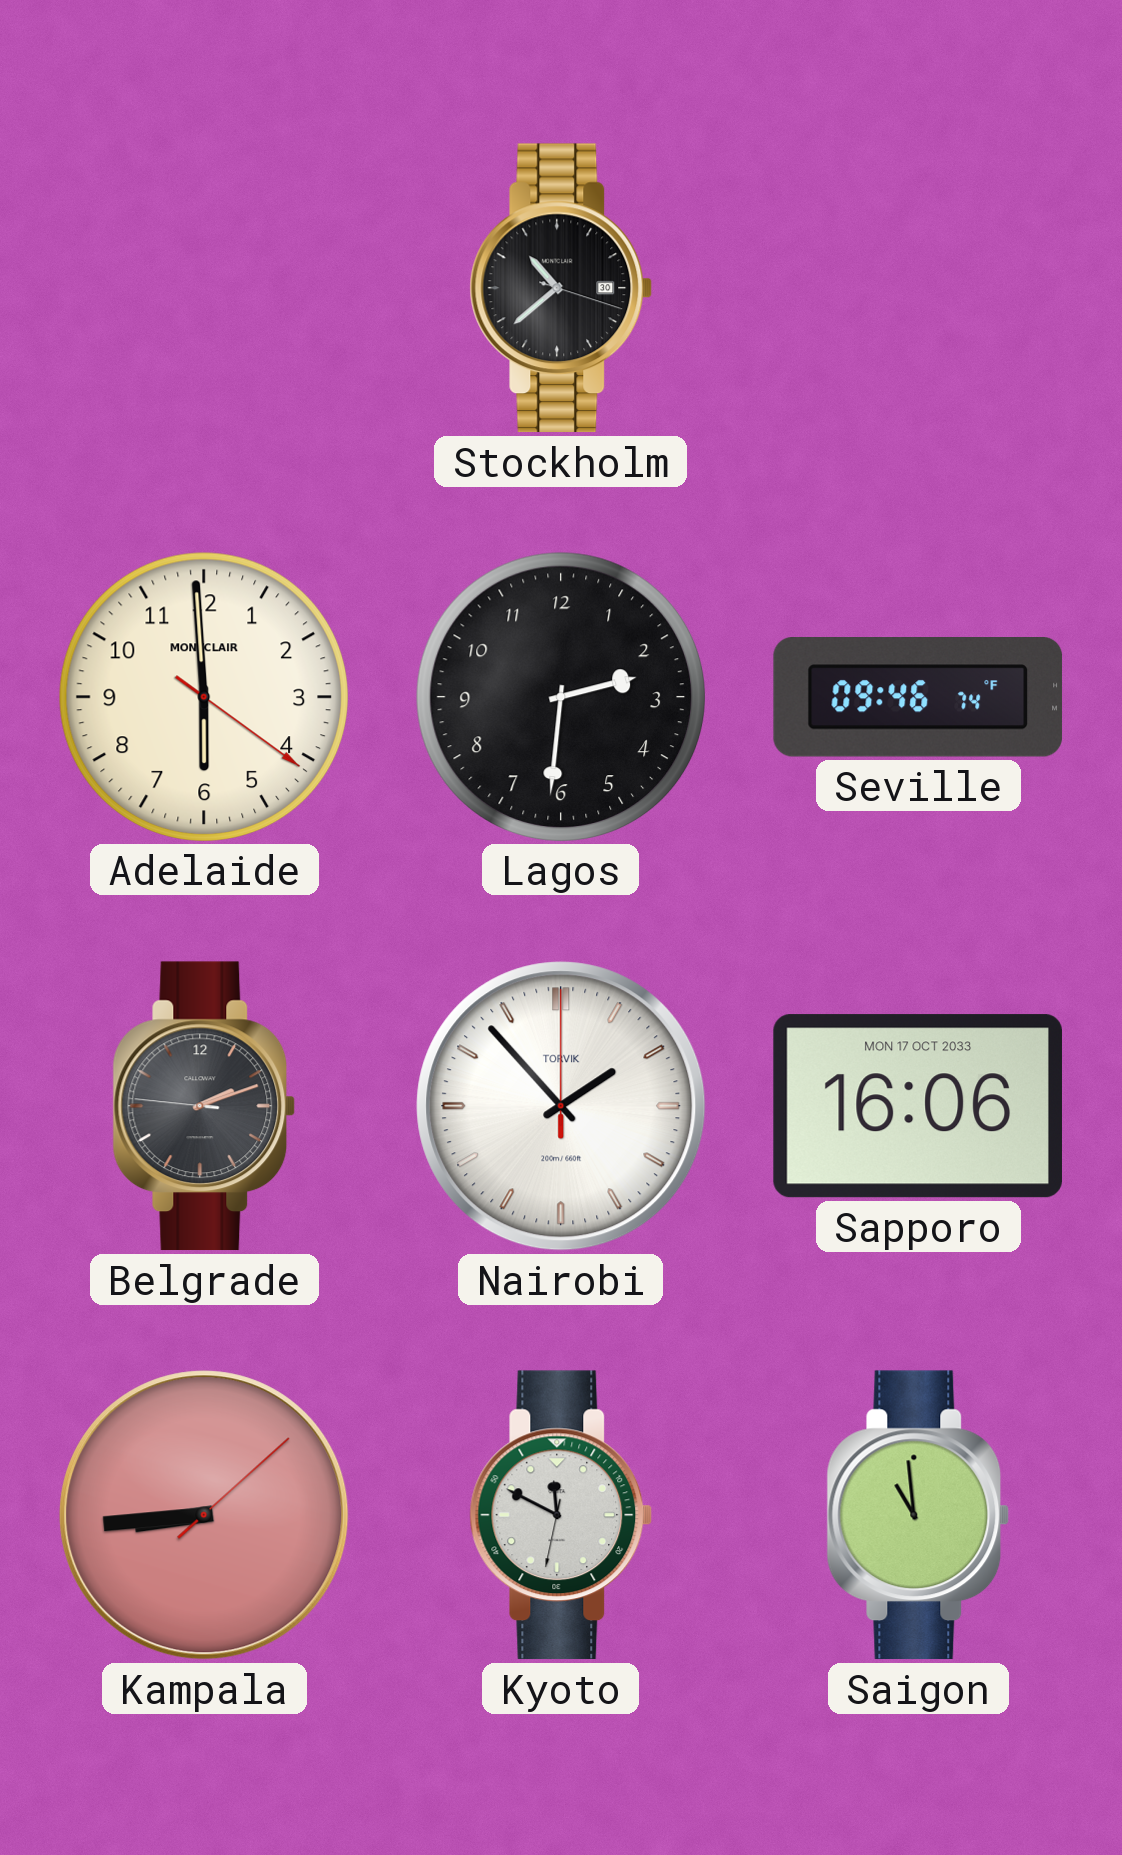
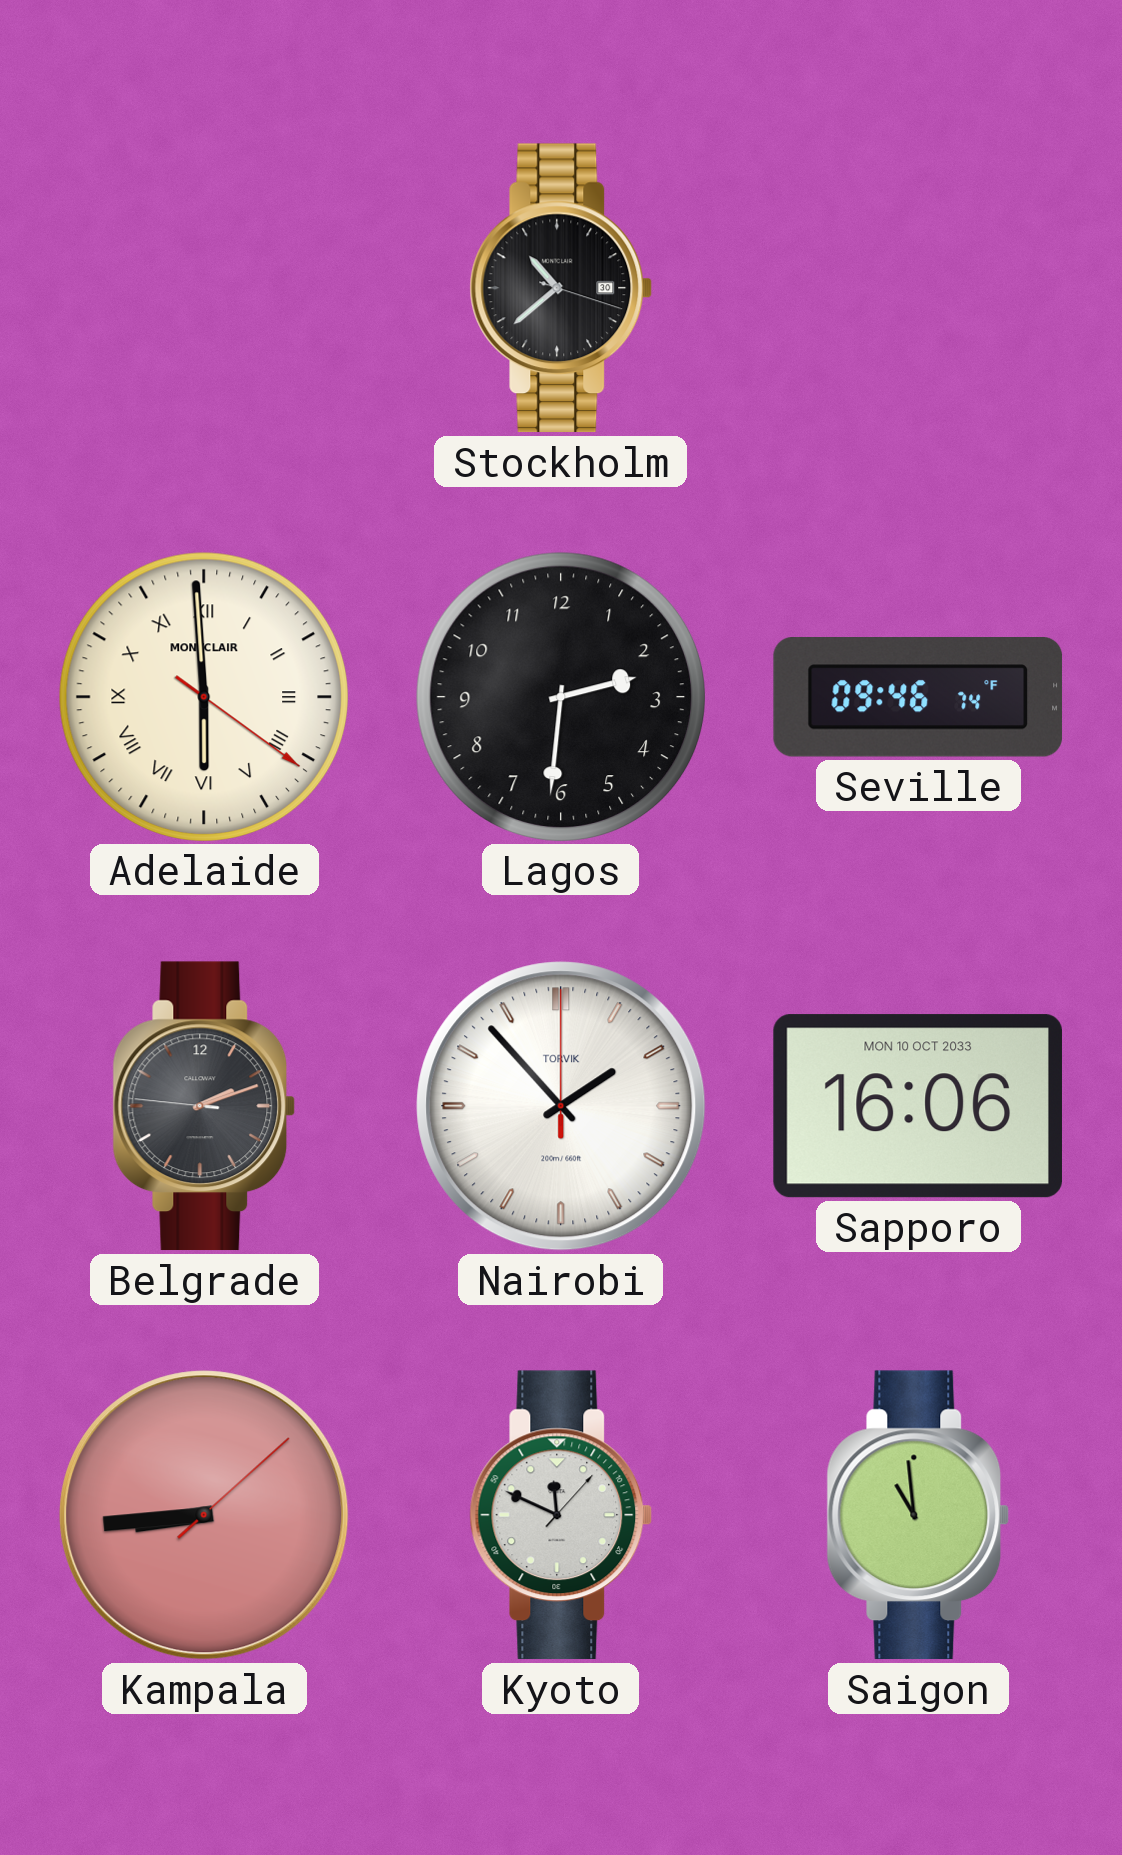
Adelaide numerals: Arabic -> Roman (203, 696)
Sapporo date: MON 17 OCT 2033 -> MON 10 OCT 2033 (918, 1106)
Kyoto: 11:49:32 -> 11:49:07 (561, 1515)
